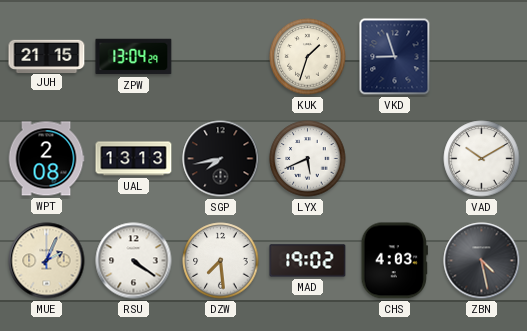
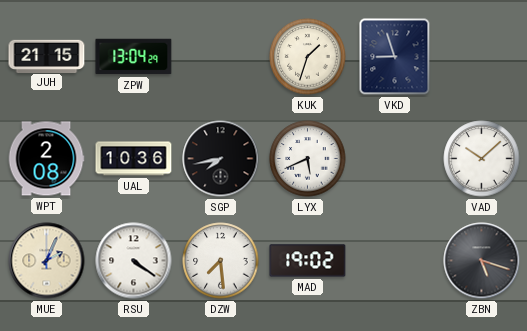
UAL: 13:13 -> 10:36 (134, 159)
VAD: 10:10 -> 10:08 (482, 159)
CHS: 4:03 -> none (394, 261)
ZBN: 4:28 -> 5:18 (482, 261)
